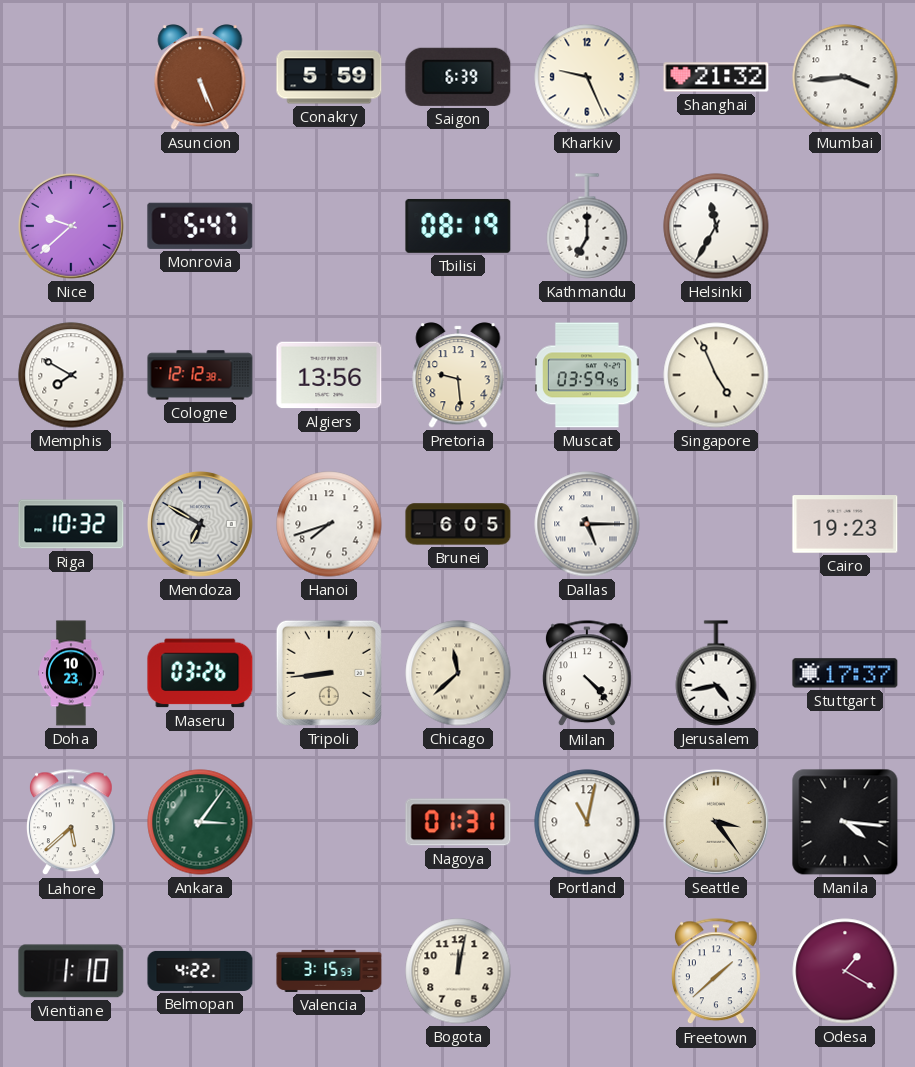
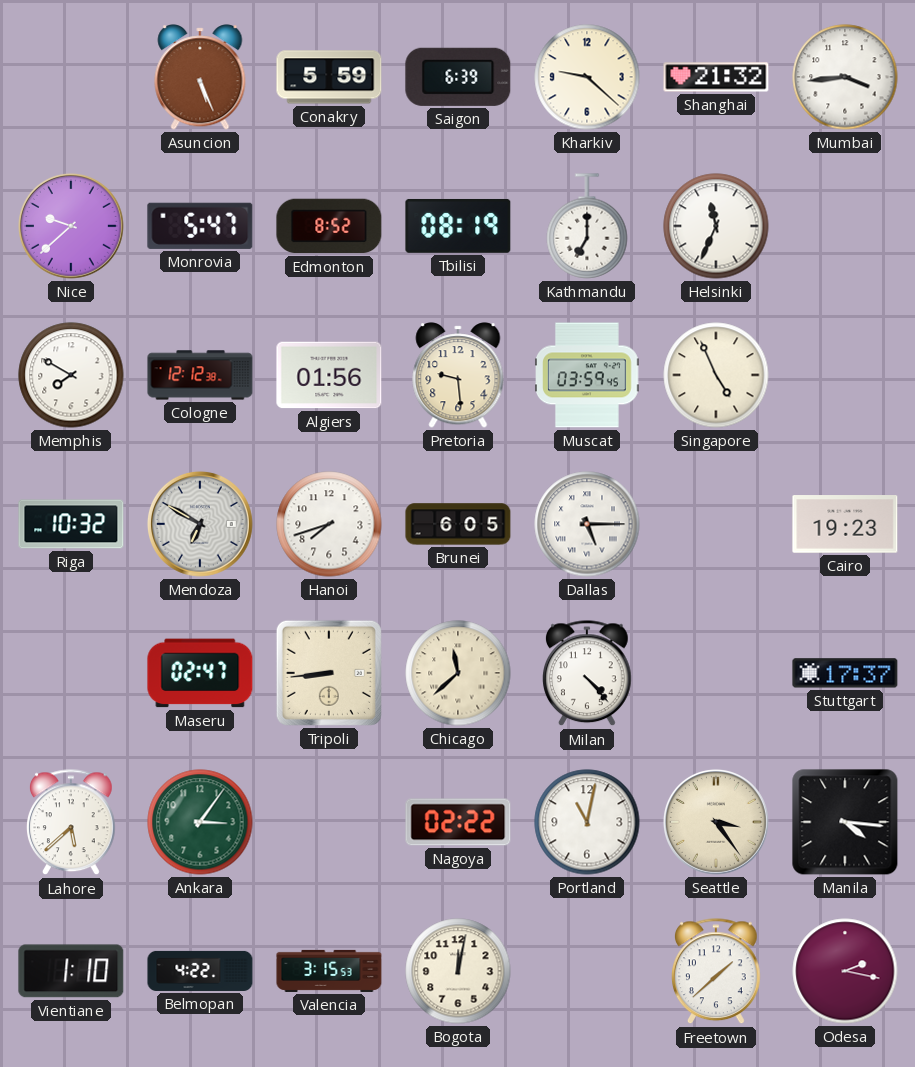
Kharkiv: 9:26 -> 9:22 (587, 77)
Edmonton: none -> 8:52 (329, 226)
Helsinki: 11:35 -> 11:34 (716, 226)
Algiers: 13:56 -> 01:56 (329, 375)
Doha: 10:23 -> none (71, 673)
Maseru: 03:26 -> 02:47 (200, 673)
Jerusalem: 4:43 -> none (716, 673)
Nagoya: 01:31 -> 02:22 (458, 822)
Odesa: 1:20 -> 2:17 (845, 971)
